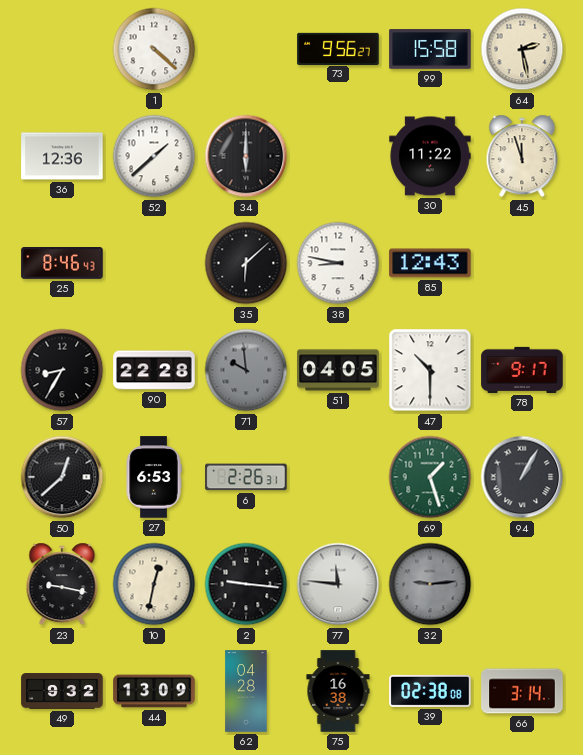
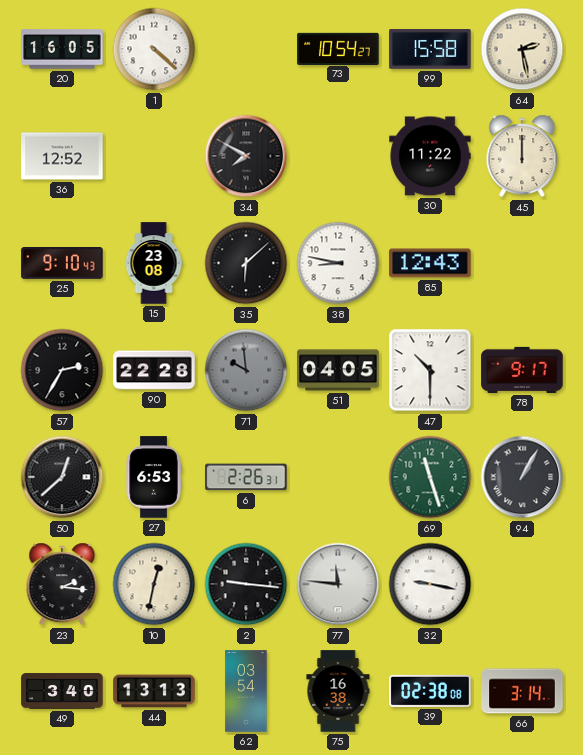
20: none -> 16:05 (62, 49)
73: 9:56 -> 10:54 (338, 48)
36: 12:36 -> 12:52 (62, 156)
52: 1:38 -> none (154, 156)
34: 6:00 -> 7:50 (246, 156)
45: 11:57 -> 12:00 (522, 156)
25: 8:46 -> 9:10 (62, 264)
15: none -> 23:08 (154, 263)
57: 8:35 -> 2:35 (62, 370)
69: 1:27 -> 11:27 (430, 477)
23: 9:17 -> 2:16 (62, 584)
32: 9:14 -> 9:17 (430, 584)
32 dial: grey -> white (430, 584)
49: 9:32 -> 3:40 (62, 691)
44: 13:09 -> 13:13 (154, 691)
62: 04:28 -> 03:54 (246, 691)
